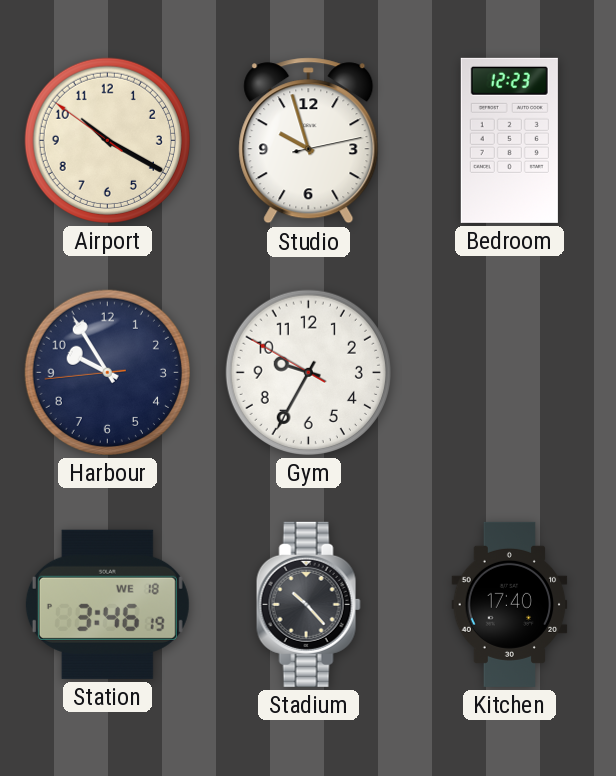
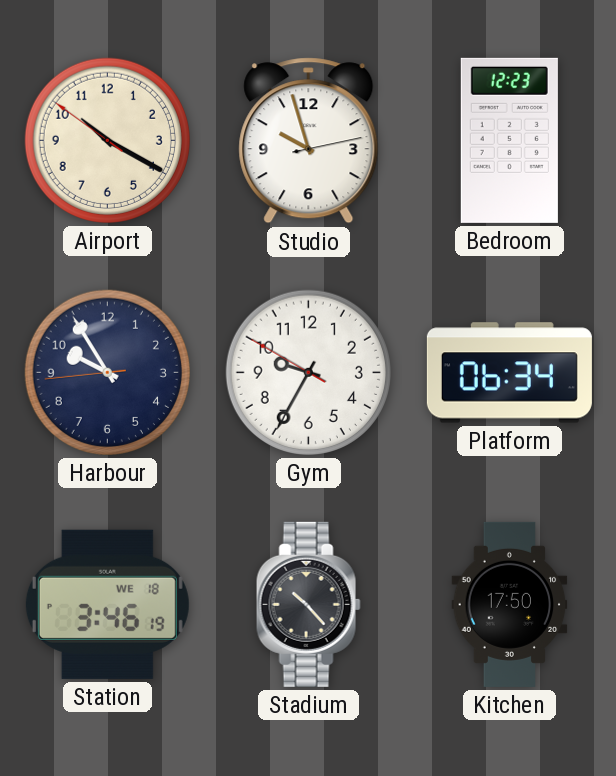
Platform: none -> 06:34 (509, 373)
Kitchen: 17:40 -> 17:50 (510, 604)
